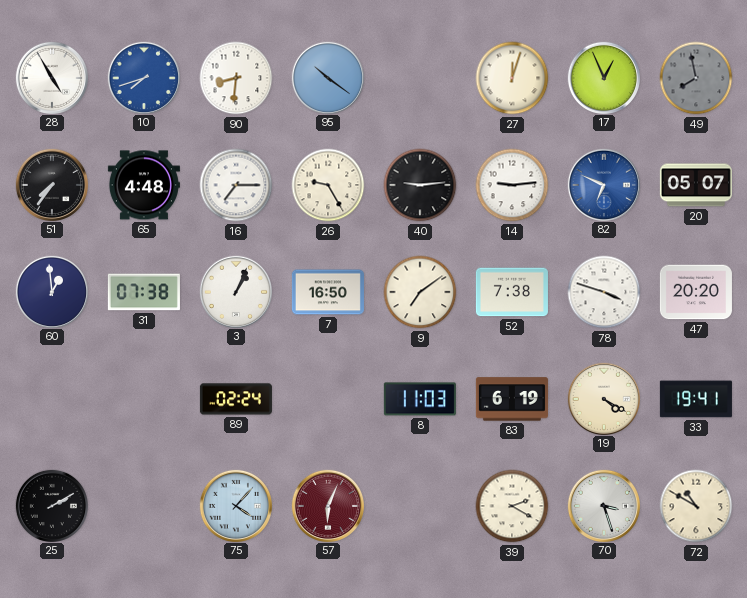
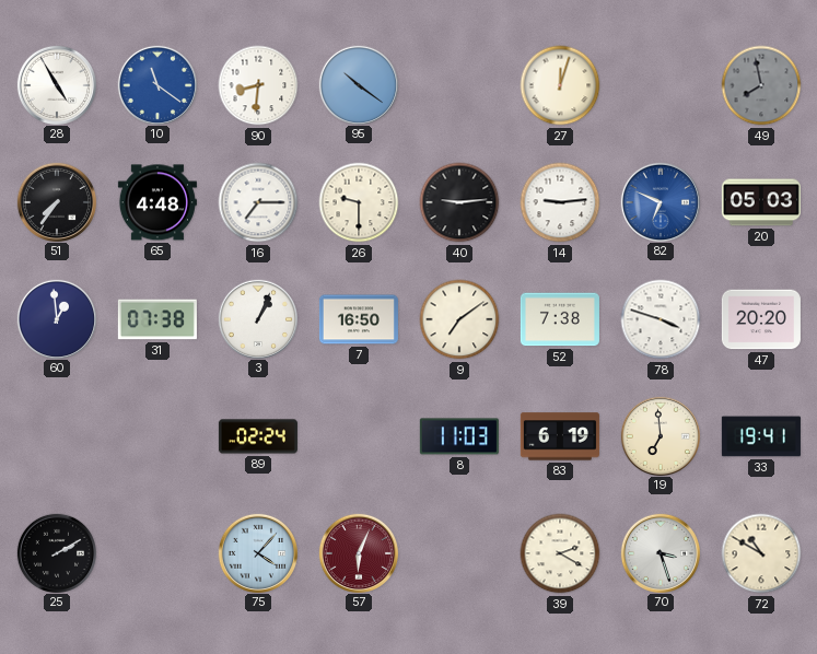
10: 7:42 -> 11:21 (156, 84)
17: 12:56 -> none (603, 77)
26: 9:25 -> 9:30 (359, 202)
20: 05:07 -> 05:03 (761, 202)
19: 4:20 -> 6:59 (660, 435)
